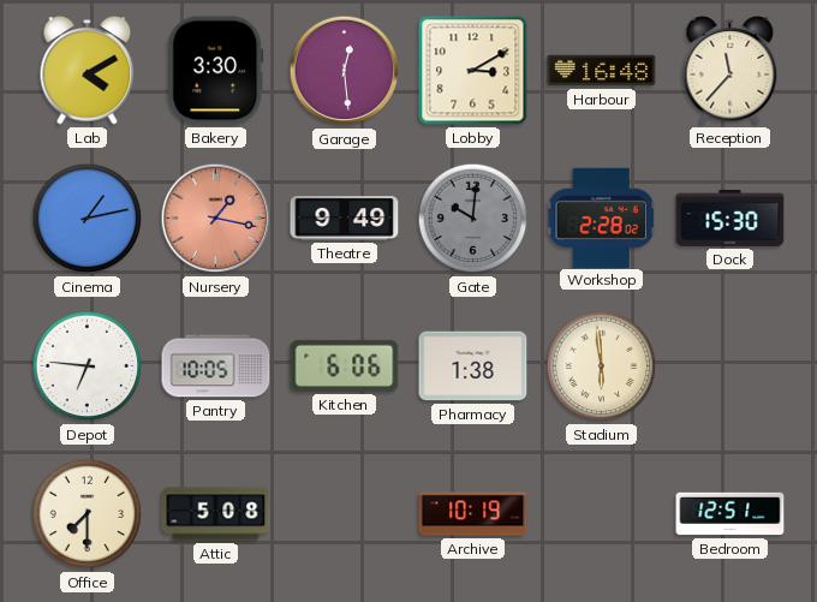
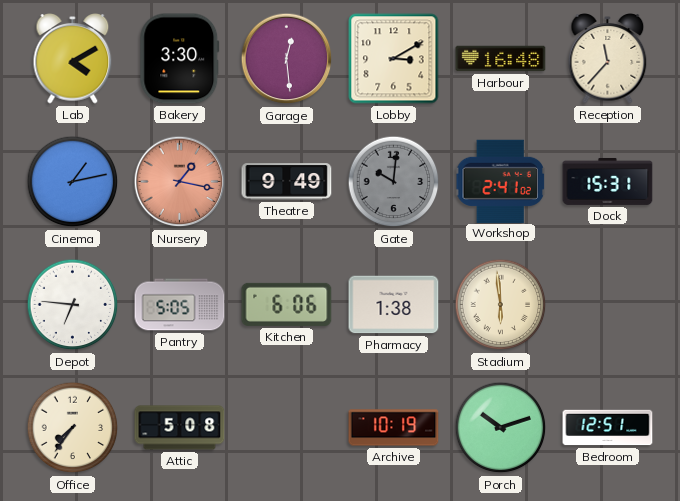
Workshop: 2:28 -> 2:41 (500, 181)
Dock: 15:30 -> 15:31 (608, 181)
Pantry: 10:05 -> 5:05 (180, 305)
Office: 7:30 -> 7:36 (73, 428)
Porch: none -> 10:12 (501, 428)
